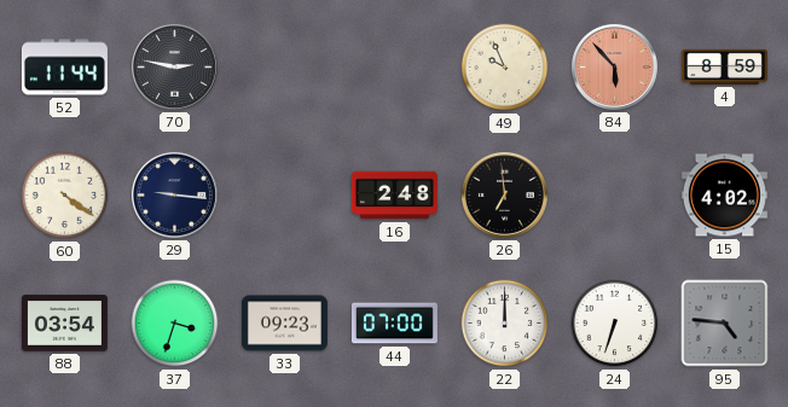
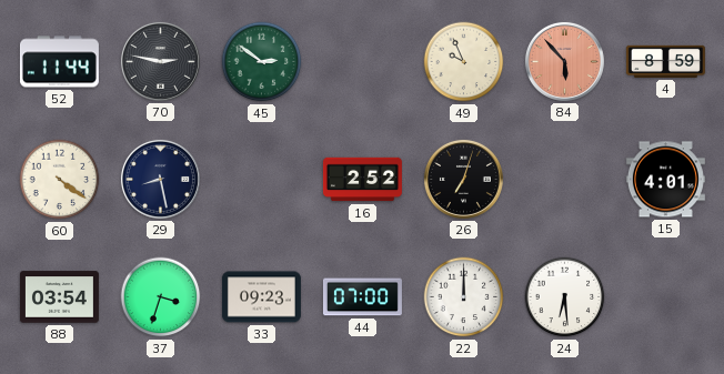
45: none -> 2:51 (262, 62)
29: 9:16 -> 8:28 (160, 179)
16: 2:48 -> 2:52 (362, 180)
26: 6:59 -> 7:03 (463, 179)
15: 4:02 -> 4:01 (665, 180)
24: 6:33 -> 6:29 (565, 297)
95: 4:46 -> none (725, 324)
